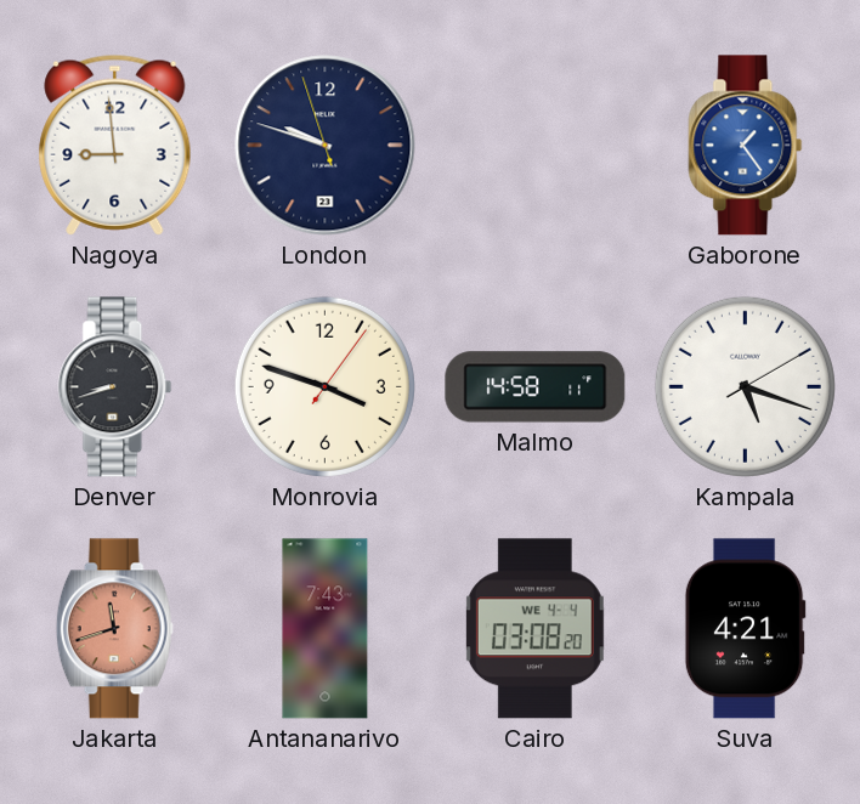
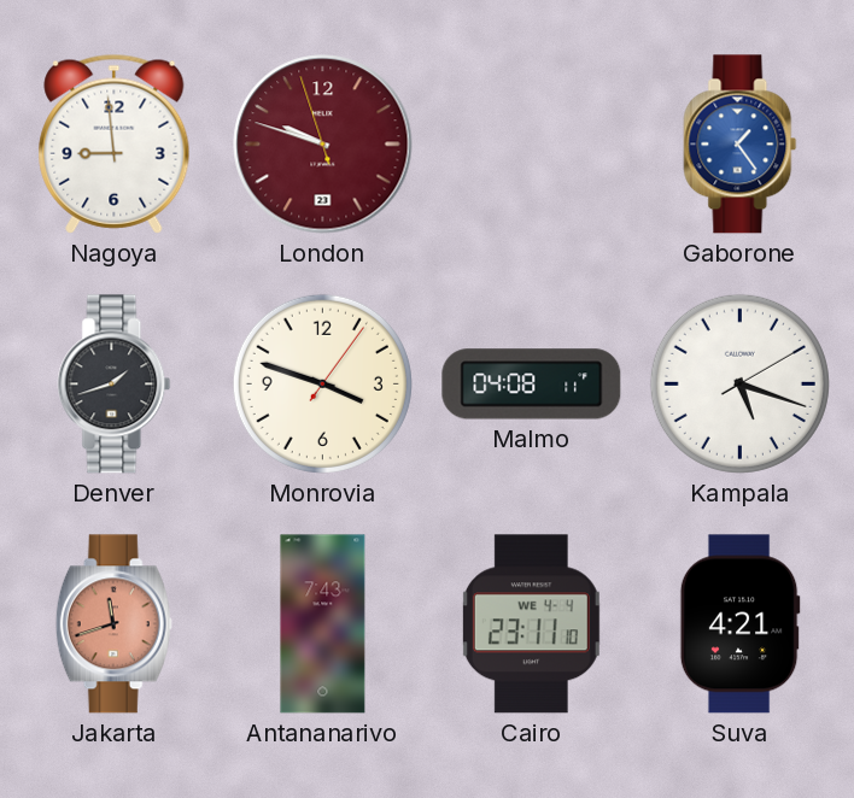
London dial: navy -> burgundy (323, 145)
Denver: 8:42 -> 1:42 (115, 385)
Malmo: 14:58 -> 04:08 (532, 385)
Cairo: 03:08 -> 23:11 (531, 624)
